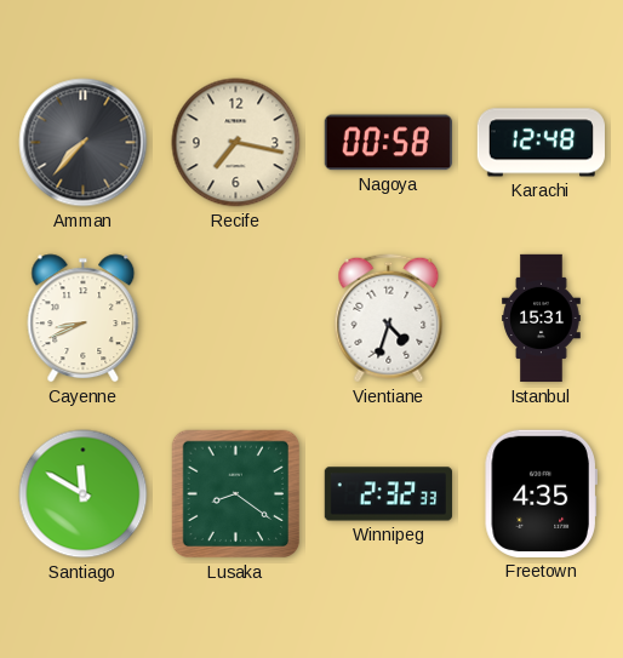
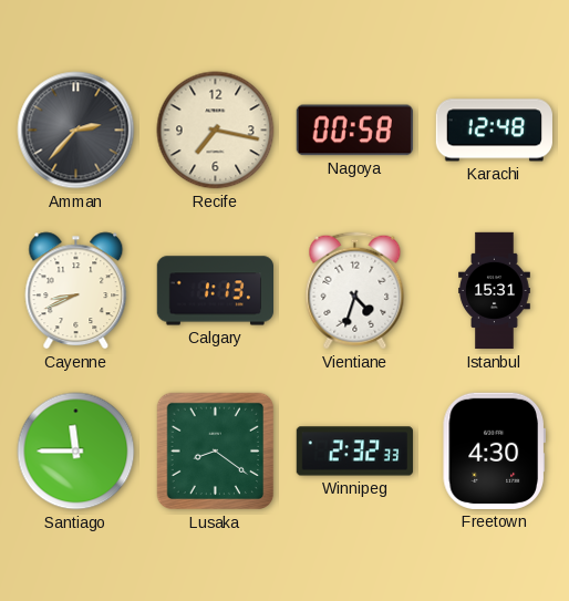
Amman: 7:37 -> 2:37 (76, 131)
Calgary: none -> 1:13 (215, 291)
Santiago: 11:50 -> 11:45 (76, 452)
Freetown: 4:35 -> 4:30 (494, 450)
